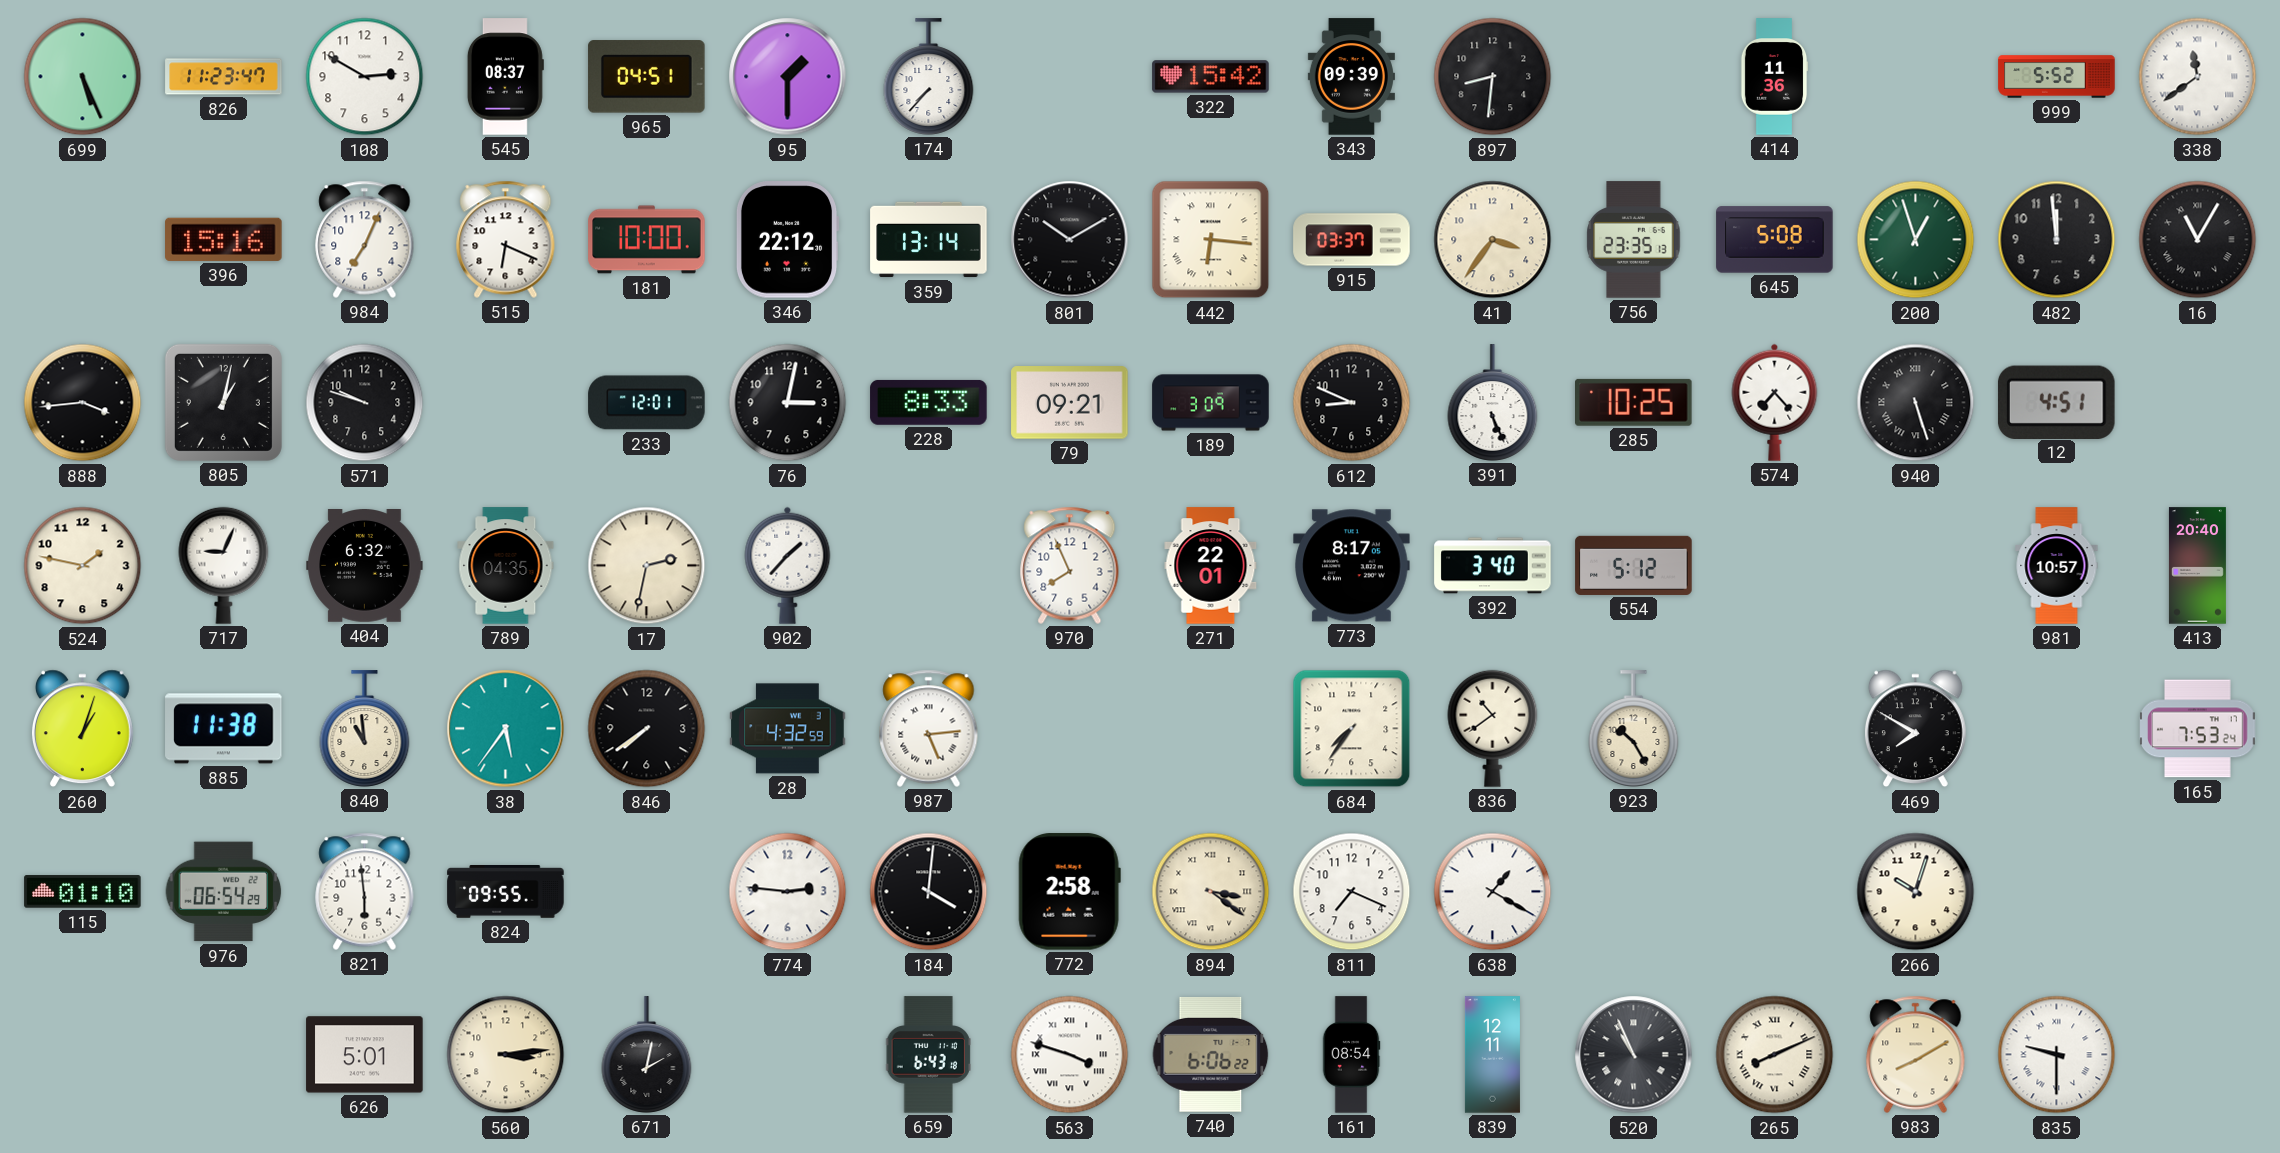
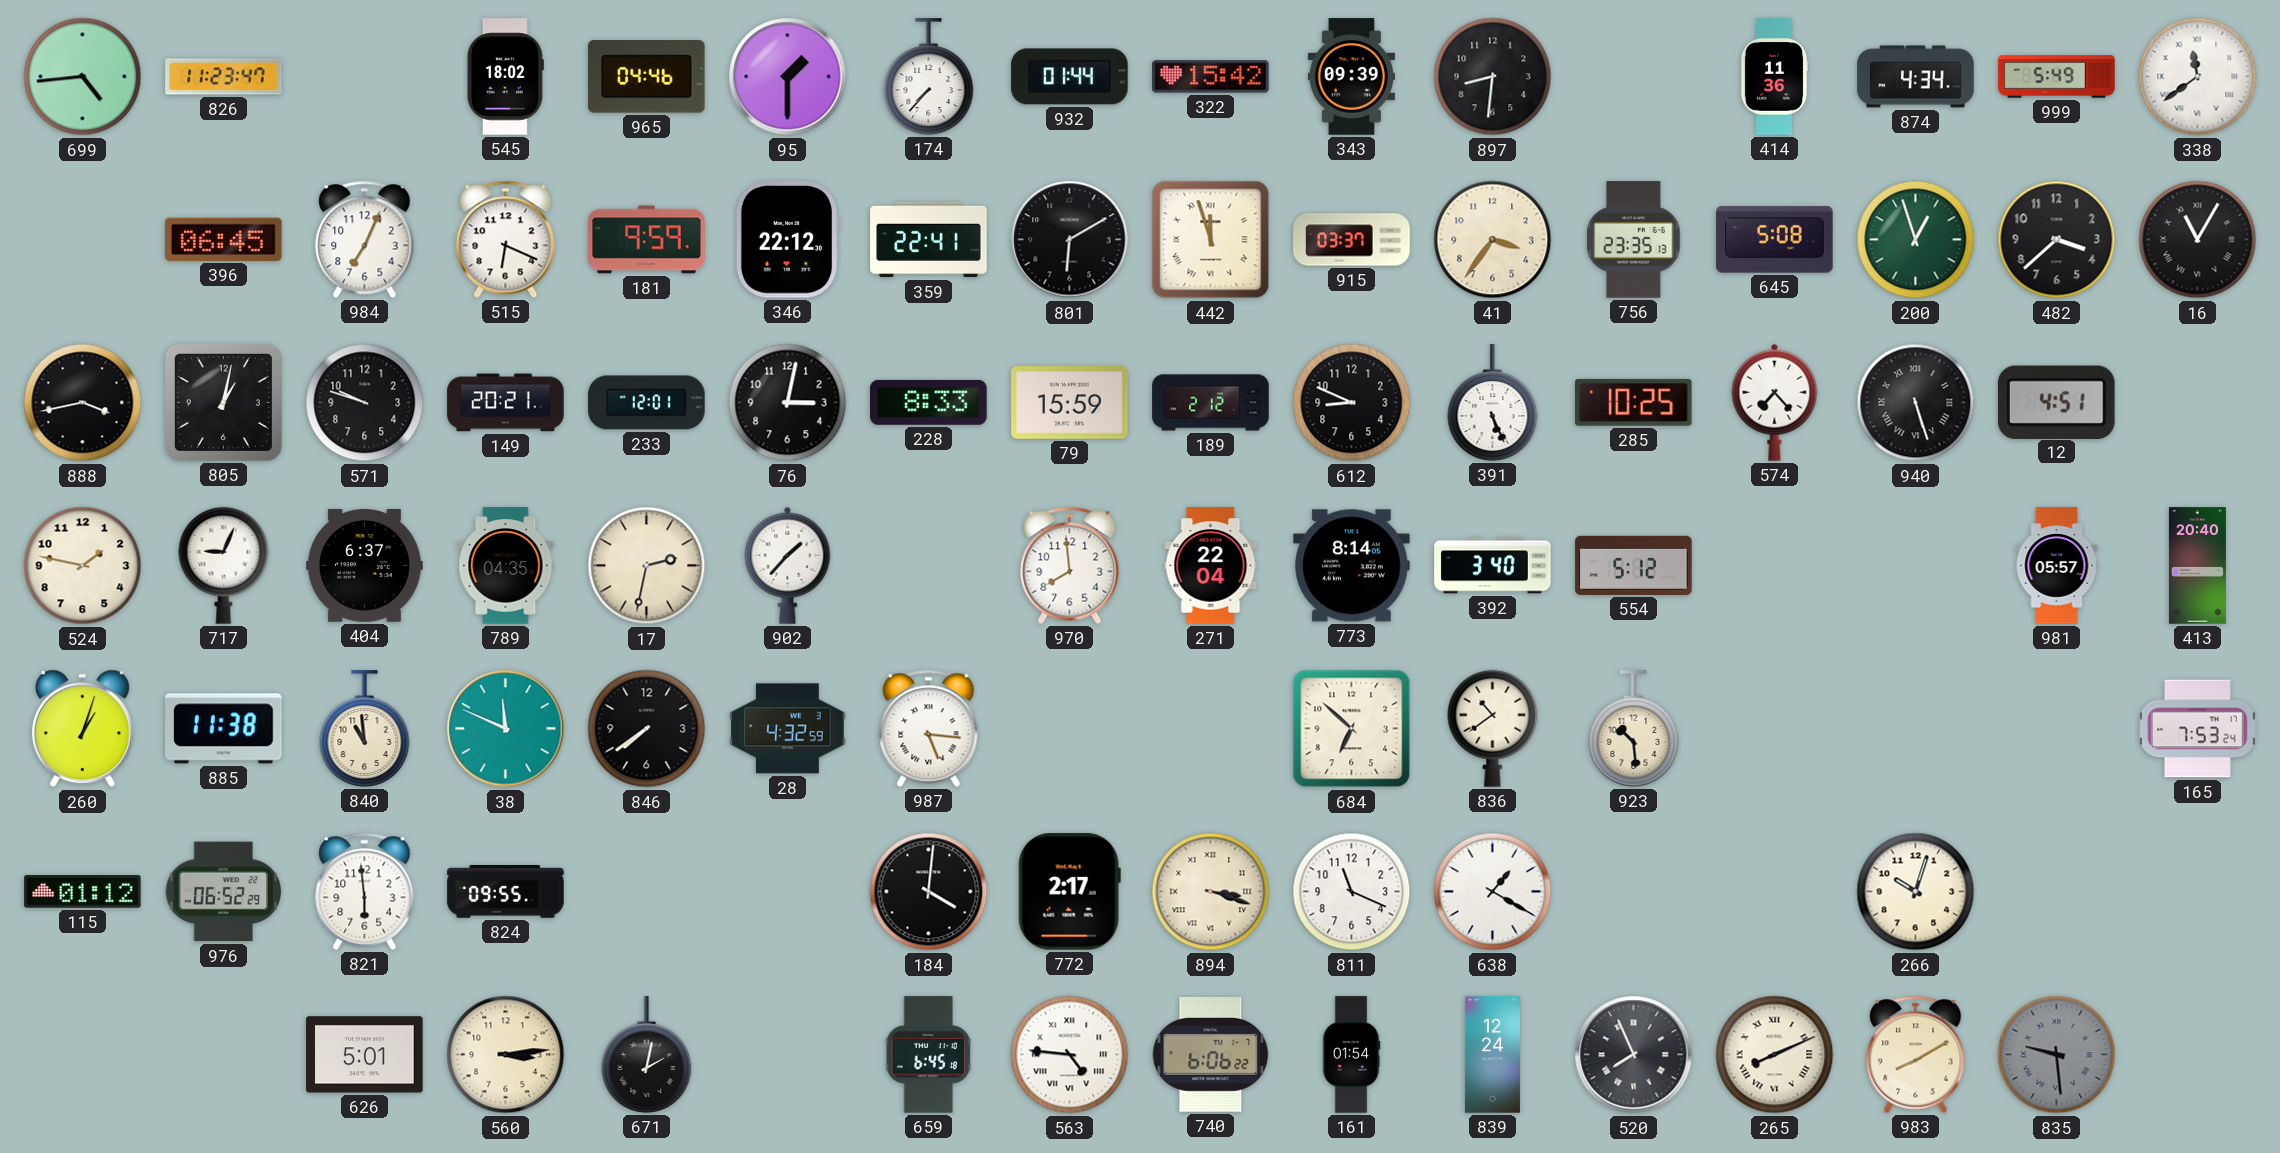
699: 5:26 -> 4:44 (83, 77)
108: 2:50 -> none (365, 77)
545: 08:37 -> 18:02 (505, 77)
965: 04:51 -> 04:46 (647, 77)
932: none -> 01:44 (1070, 77)
874: none -> 4:34 (1916, 77)
999: 5:52 -> 5:49 (2057, 77)
396: 15:16 -> 06:45 (224, 239)
181: 10:00 -> 9:59 (647, 240)
359: 13:14 -> 22:41 (929, 240)
801: 10:10 -> 6:10 (1070, 240)
442: 6:16 -> 11:57 (1211, 240)
482: 11:59 -> 3:38 (2057, 240)
888: 3:44 -> 3:43 (83, 403)
149: none -> 20:21 (506, 403)
79: 09:21 -> 15:59 (1070, 403)
189: 3:09 -> 2:12 (1211, 403)
404: 6:32 -> 6:37 (365, 566)
970: 7:56 -> 7:59 (1070, 565)
271: 22:01 -> 22:04 (1211, 566)
773: 8:17 -> 8:14 (1352, 566)
981: 10:57 -> 05:57 (2057, 566)
38: 5:36 -> 11:49 (506, 729)
987: 5:14 -> 5:16 (929, 728)
684: 7:36 -> 6:52 (1352, 729)
923: 10:25 -> 10:29 (1634, 729)
469: 7:50 -> none (1915, 729)
115: 01:10 -> 01:12 (83, 892)
976: 06:54 -> 06:52 (224, 892)
774: 2:46 -> none (788, 892)
772: 2:58 -> 2:17 (1069, 892)
894: 3:21 -> 3:18 (1211, 892)
811: 7:19 -> 11:19 (1352, 892)
659: 6:43 -> 6:45 (928, 1055)
563: 3:48 -> 4:46 (1070, 1055)
161: 08:54 -> 01:54 (1351, 1055)
839: 12:11 -> 12:24 (1492, 1055)
520: 10:56 -> 7:56 (1634, 1055)
835: 9:30 -> 9:29 (2057, 1055)
835 dial: white -> grey (2057, 1055)
